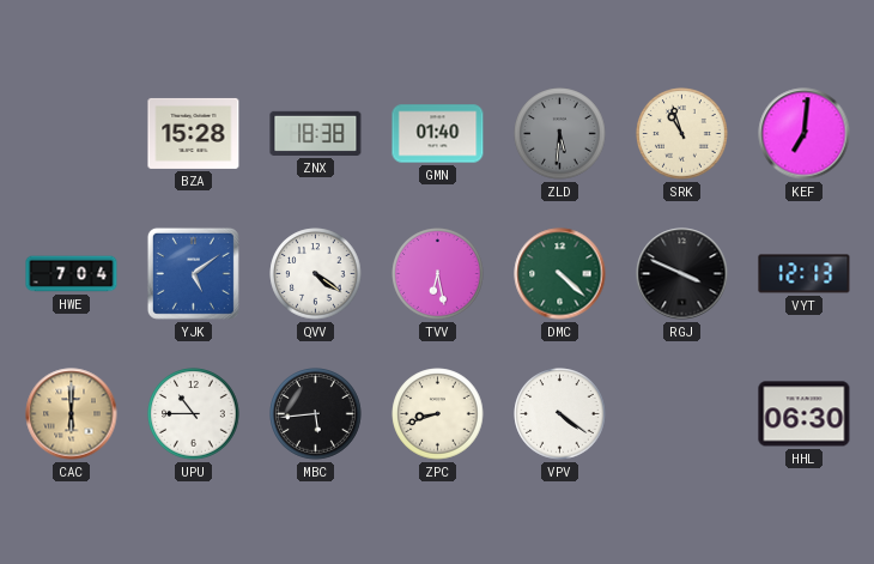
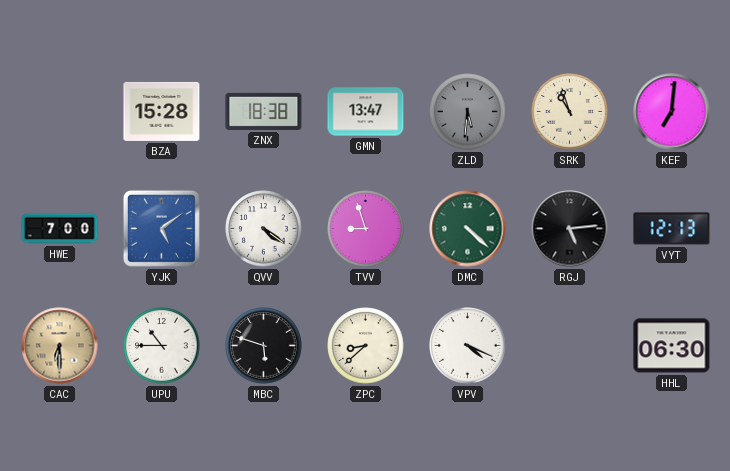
GMN: 01:40 -> 13:47 (366, 112)
HWE: 7:04 -> 7:00 (60, 229)
TVV: 6:28 -> 8:57 (366, 229)
RGJ: 3:49 -> 5:14 (570, 229)
CAC: 6:00 -> 6:30 (60, 346)
MBC: 5:44 -> 5:48 (264, 346)
ZPC: 8:42 -> 8:38 (366, 346)
VPV: 4:21 -> 4:19 (468, 346)
